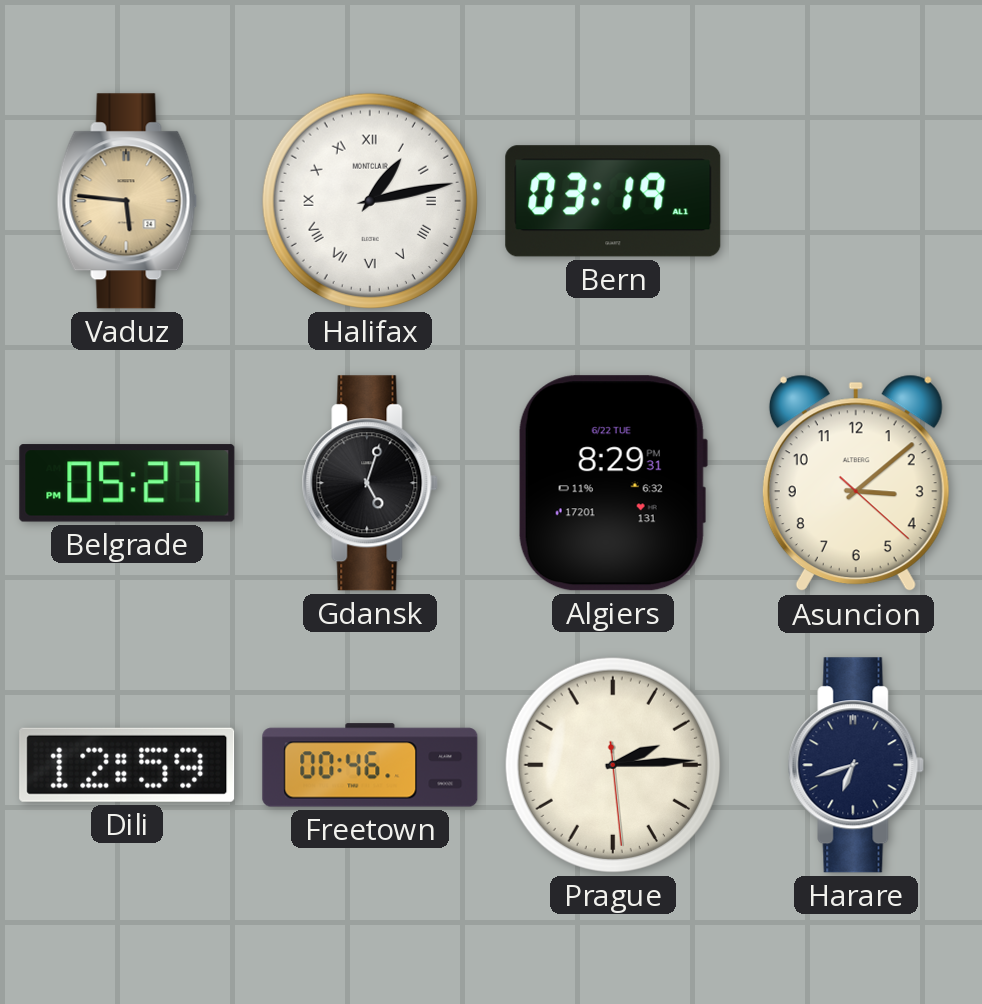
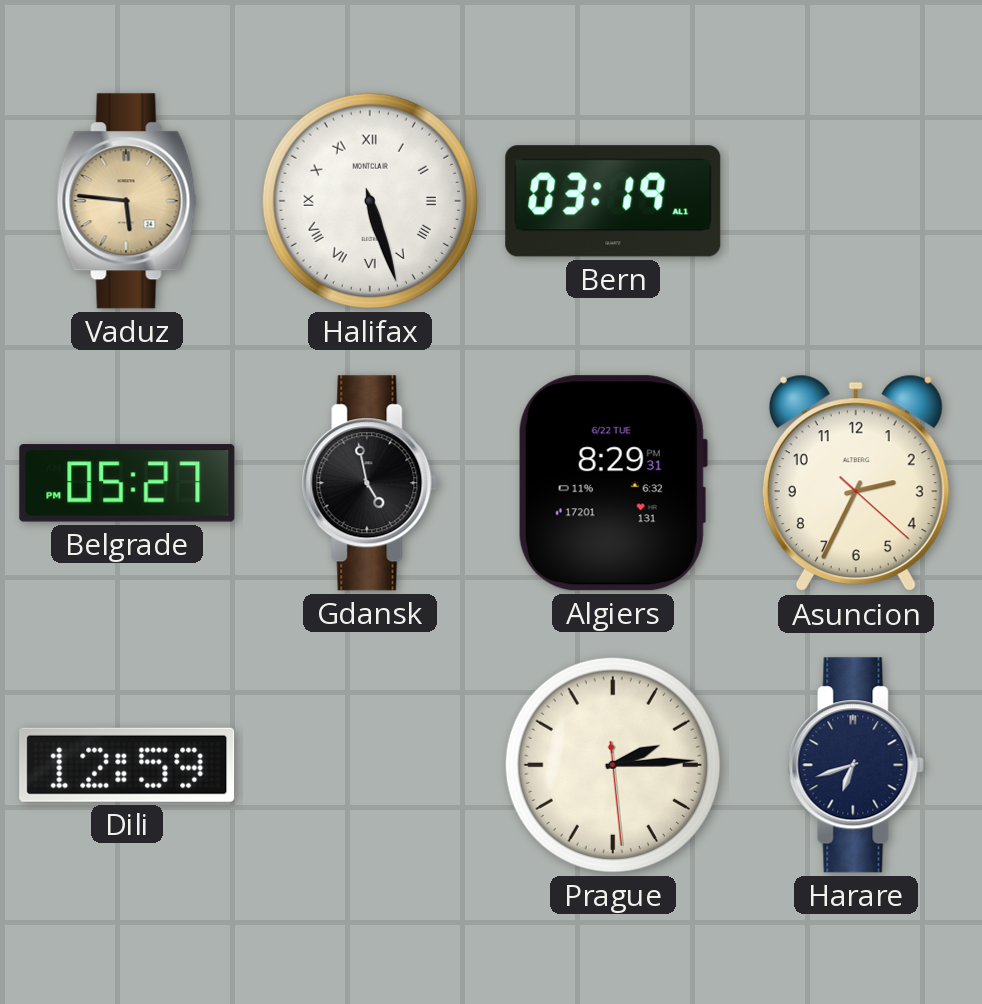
Halifax: 1:13 -> 5:27 (370, 201)
Gdansk: 5:03 -> 4:58 (370, 483)
Asuncion: 3:08 -> 2:34 (856, 483)
Freetown: 00:46 -> none (370, 765)
